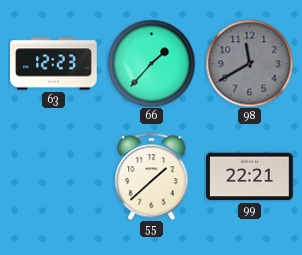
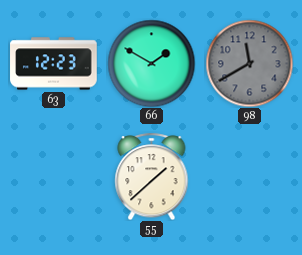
66: 1:37 -> 1:50 (151, 63)
99: 22:21 -> none (250, 177)
